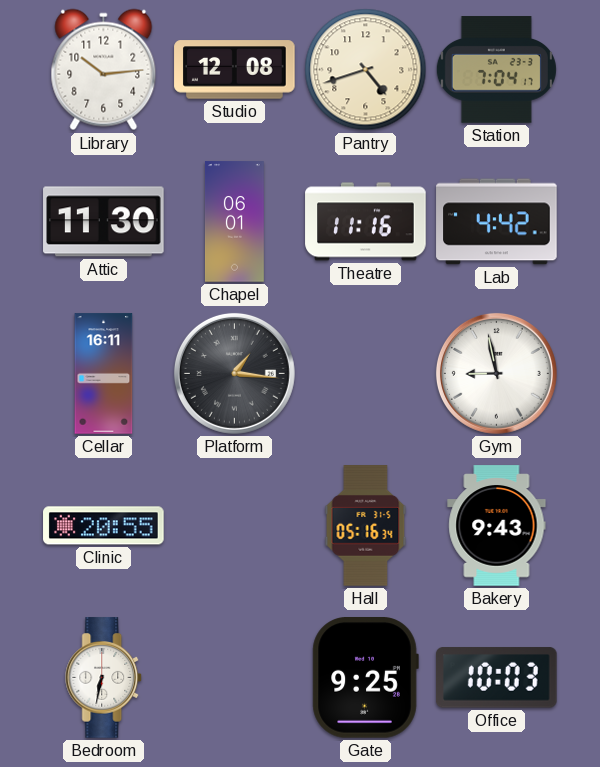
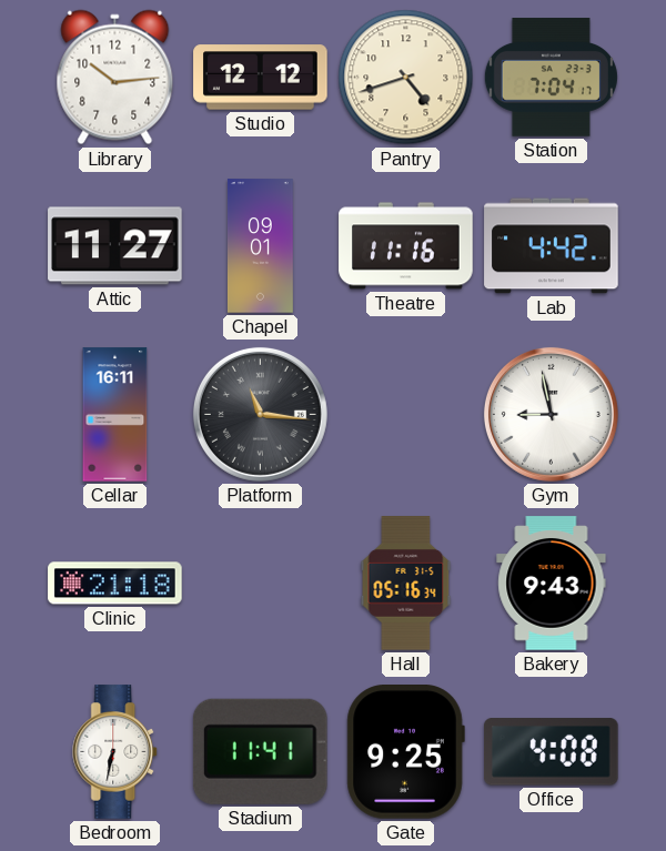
Studio: 12:08 -> 12:12 (261, 78)
Attic: 11:30 -> 11:27 (115, 246)
Chapel: 06:01 -> 09:01 (260, 246)
Platform: 1:16 -> 11:16 (260, 414)
Clinic: 20:55 -> 21:18 (115, 584)
Stadium: none -> 11:41 (260, 751)
Office: 10:03 -> 4:08 (551, 752)
